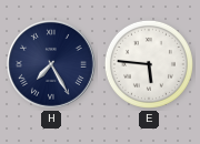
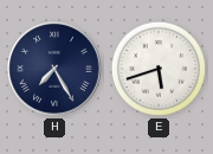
E: 5:46 -> 5:42 (159, 69)
